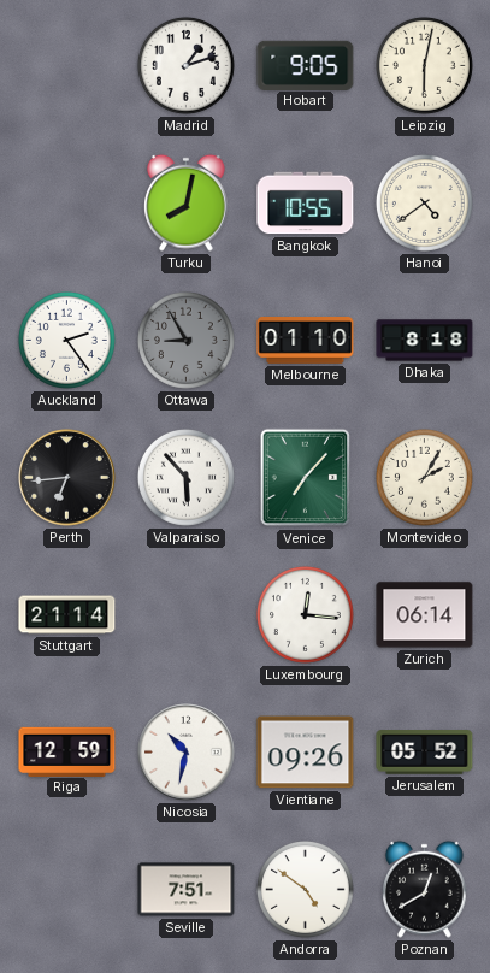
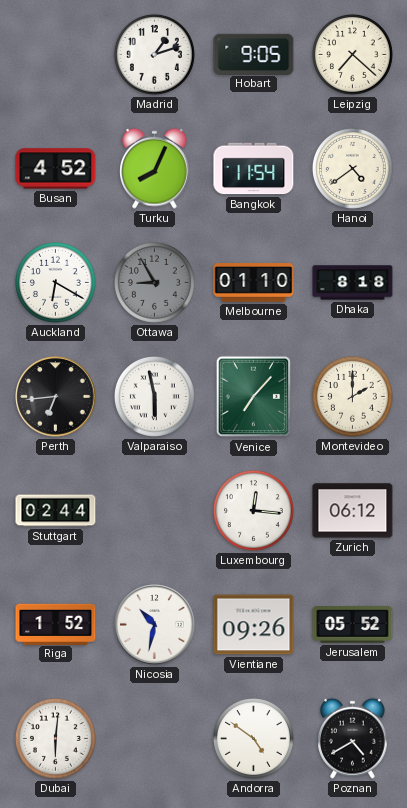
Leipzig: 6:02 -> 7:22 (352, 54)
Busan: none -> 4:52 (56, 169)
Turku: 8:02 -> 8:04 (155, 168)
Bangkok: 10:55 -> 11:54 (254, 169)
Auckland: 2:24 -> 6:20 (55, 282)
Valparaiso: 5:53 -> 5:58 (154, 396)
Montevideo: 2:05 -> 2:00 (352, 396)
Stuttgart: 21:14 -> 02:44 (56, 511)
Zurich: 06:14 -> 06:12 (353, 511)
Riga: 12:59 -> 1:52 (56, 624)
Dubai: none -> 6:01 (55, 738)
Seville: 7:51 -> none (187, 890)
Poznan: 12:40 -> 4:40 (353, 738)
